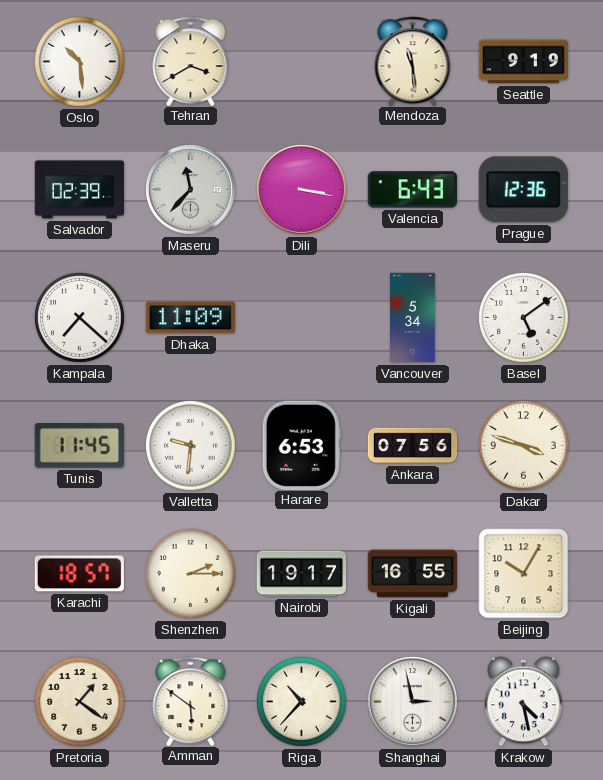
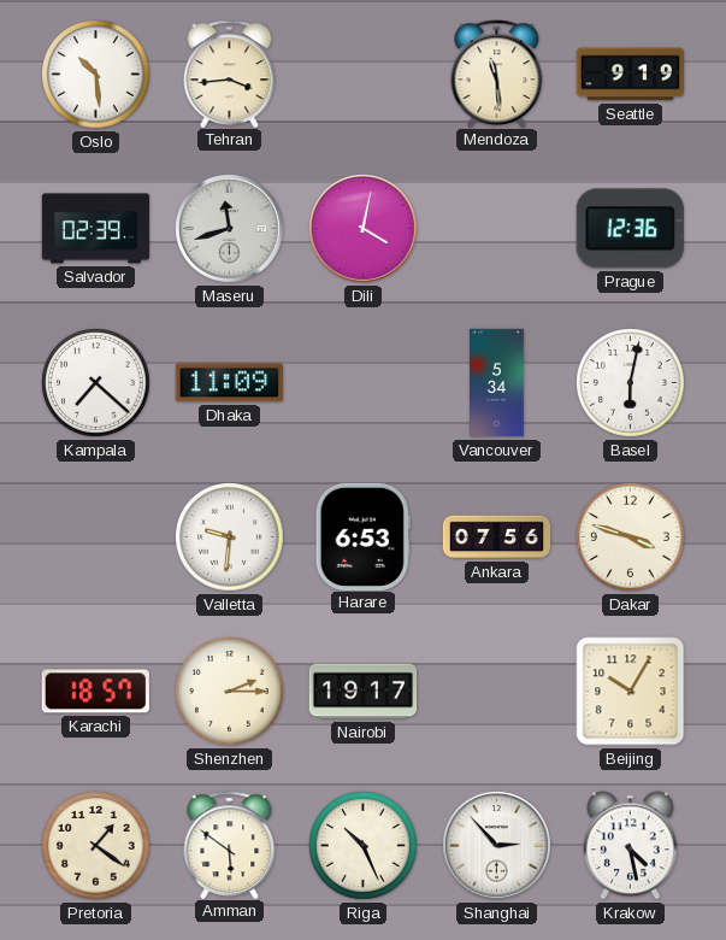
Tehran: 3:40 -> 3:44 (230, 74)
Maseru: 11:37 -> 11:42 (230, 229)
Dili: 3:17 -> 4:02 (364, 229)
Valencia: 6:43 -> none (412, 190)
Basel: 5:09 -> 6:02 (631, 383)
Tunis: 11:45 -> none (79, 446)
Kigali: 16:55 -> none (413, 574)
Riga: 10:37 -> 10:26 (364, 846)
Shanghai: 2:58 -> 2:53 (497, 846)
